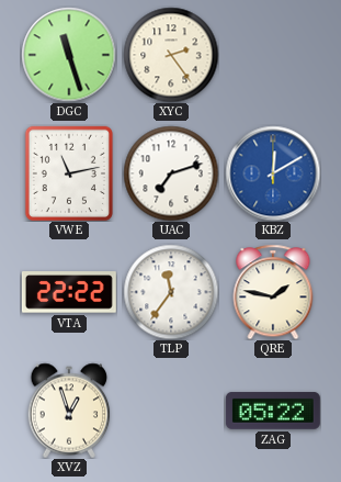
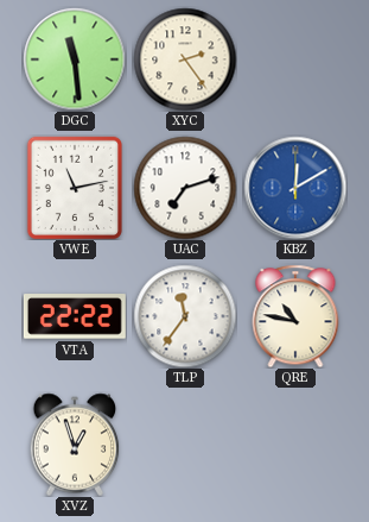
DGC: 11:27 -> 11:29 (75, 59)
QRE: 1:47 -> 10:47 (295, 316)
ZAG: 05:22 -> none (273, 411)
